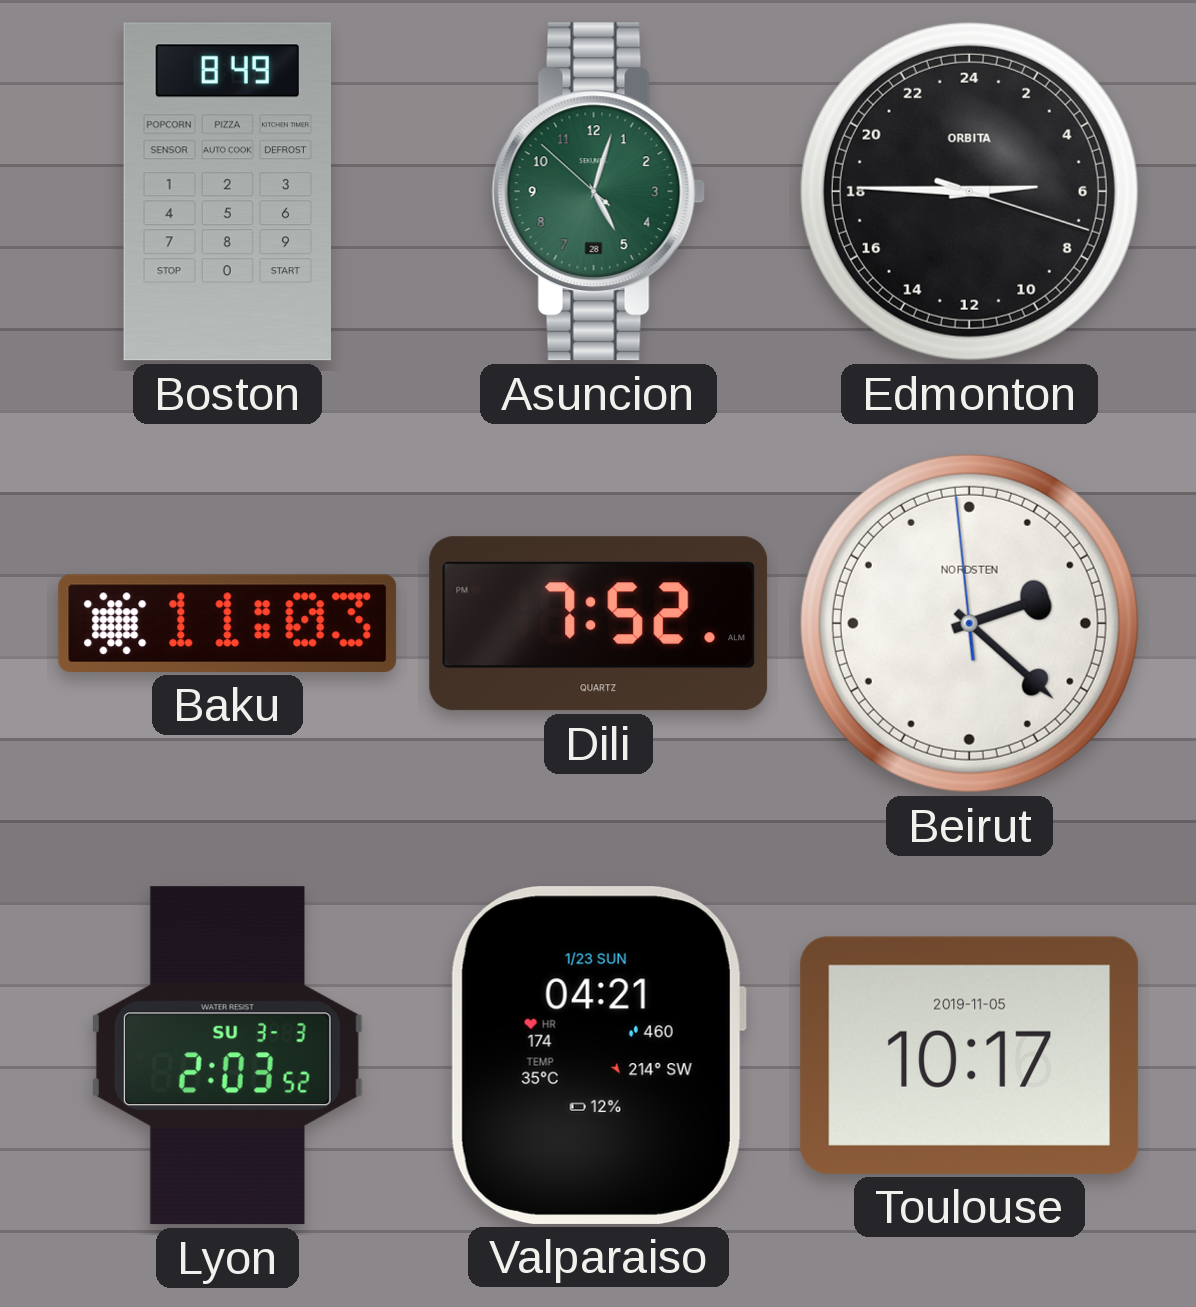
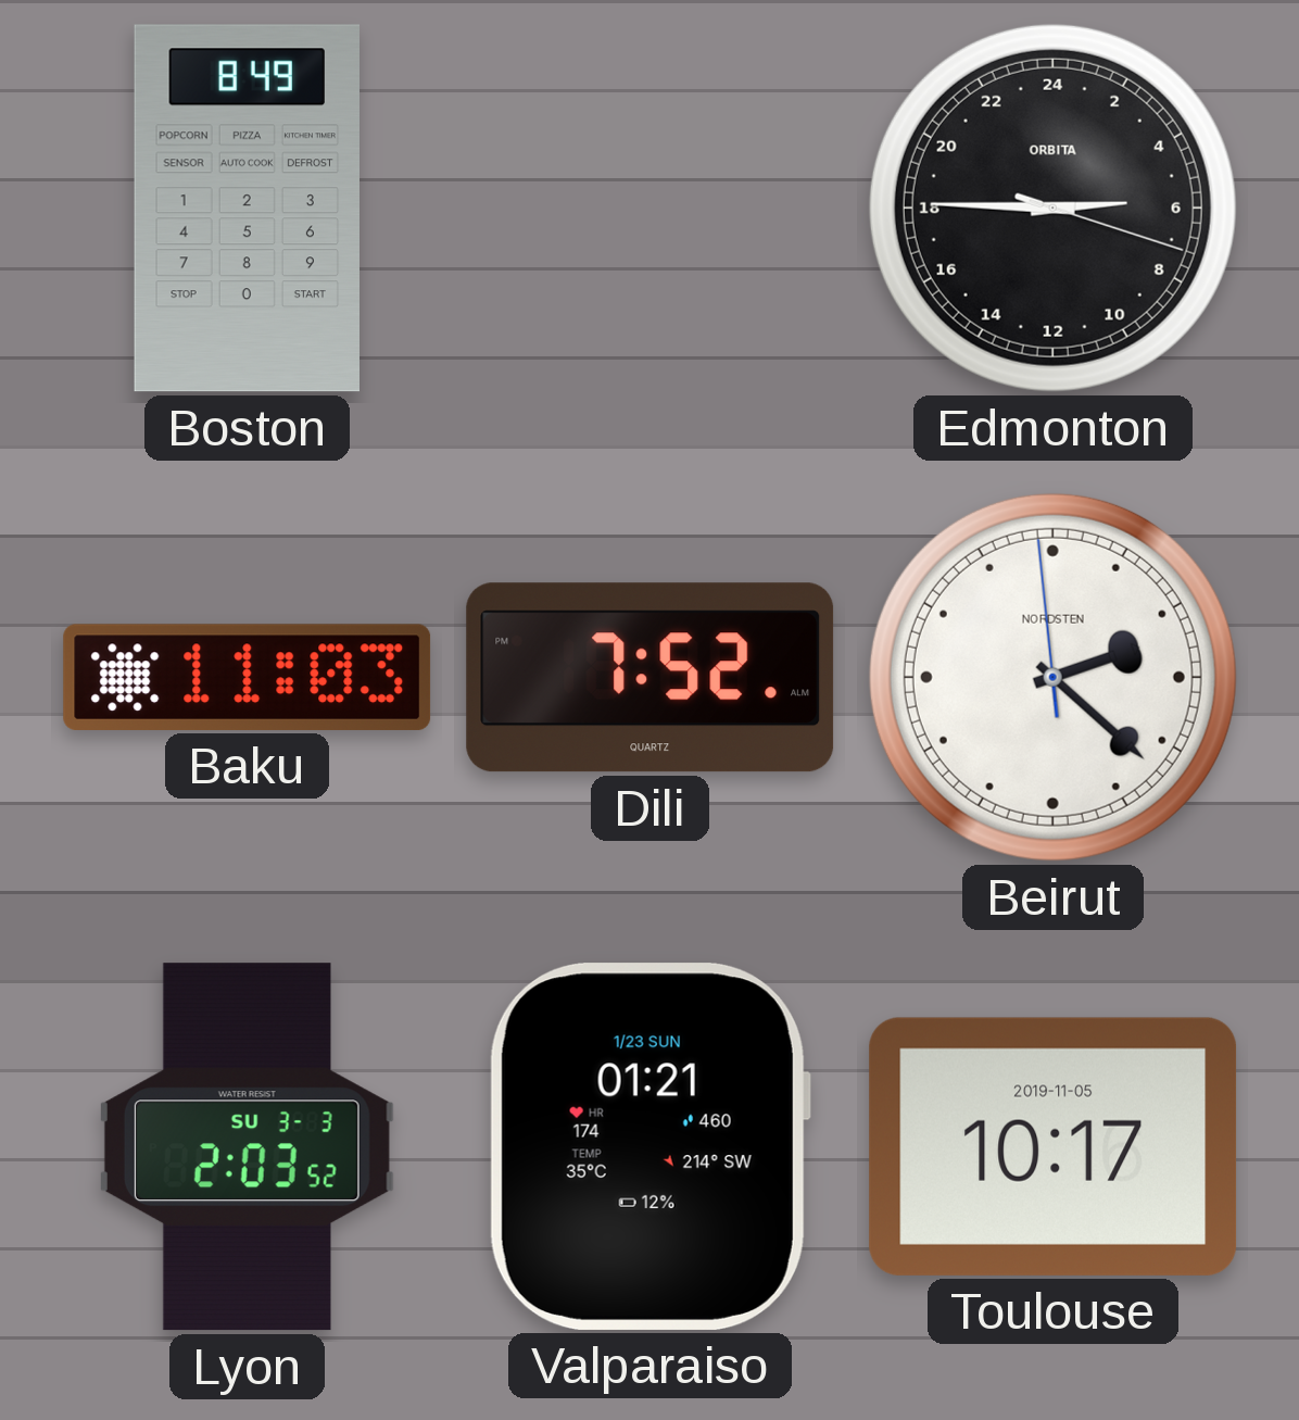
Asuncion: 5:02 -> none (598, 192)
Valparaiso: 04:21 -> 01:21 (650, 1146)
